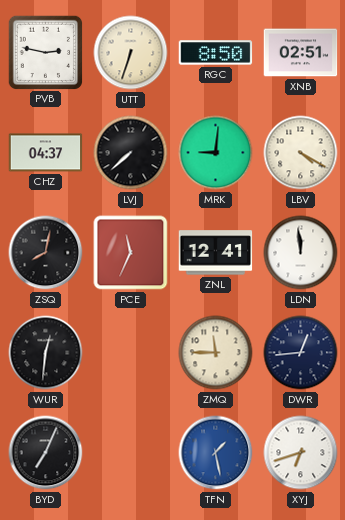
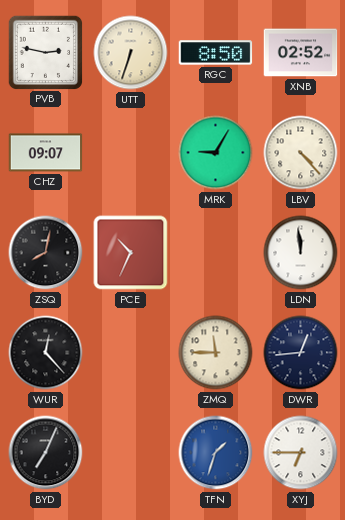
XNB: 02:51 -> 02:52 (301, 53)
CHZ: 04:37 -> 09:07 (46, 153)
LVJ: 7:38 -> none (131, 153)
MRK: 9:01 -> 9:05 (216, 153)
LBV: 4:20 -> 4:23 (301, 153)
PCE: 11:34 -> 10:34 (131, 253)
ZNL: 12:41 -> none (216, 253)
WUR: 12:31 -> 12:23 (46, 353)
TFN: 1:28 -> 1:33 (216, 453)
XYJ: 6:42 -> 6:45 (301, 453)
